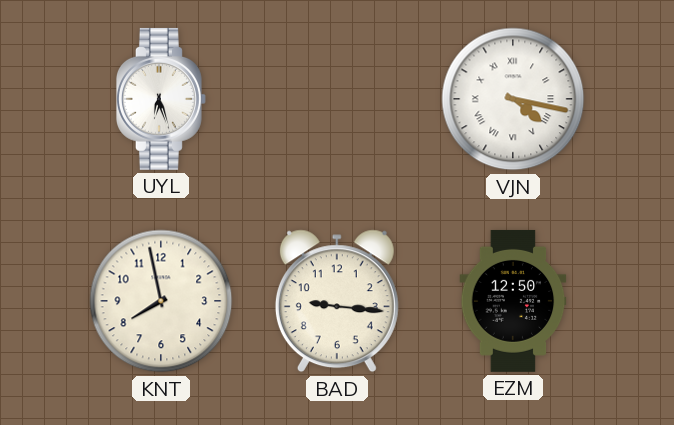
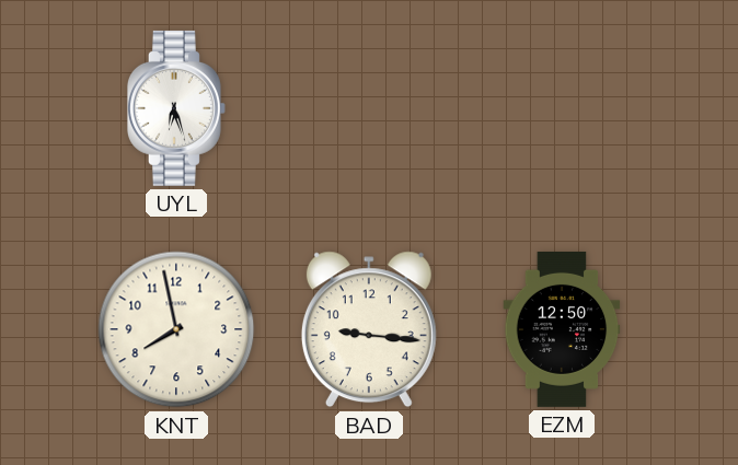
VJN: 4:17 -> none (513, 99)
